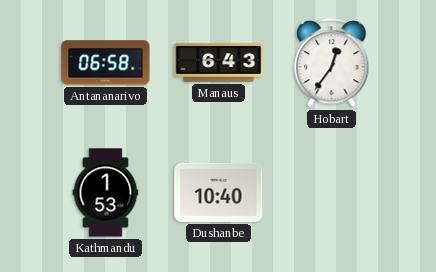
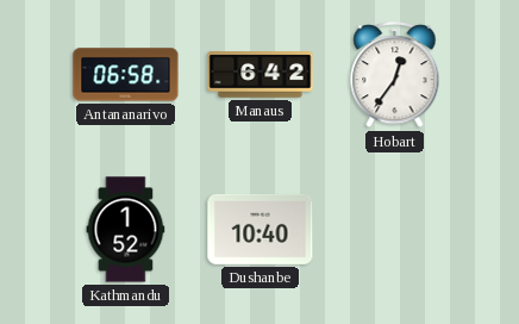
Manaus: 6:43 -> 6:42 (261, 75)
Kathmandu: 1:53 -> 1:52 (126, 230)
